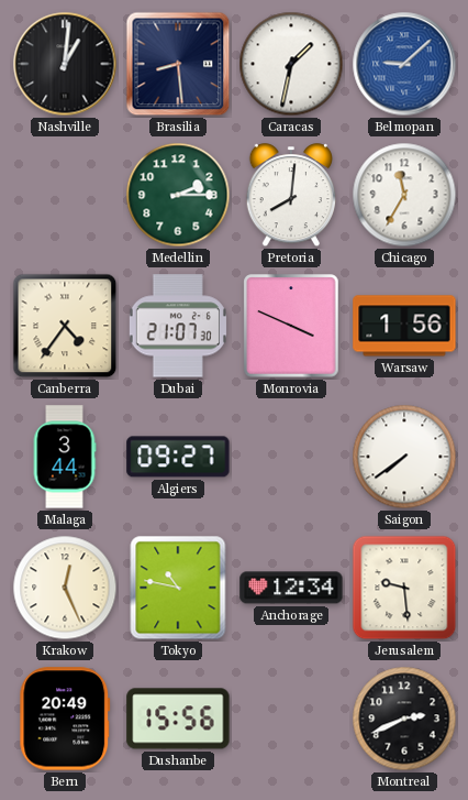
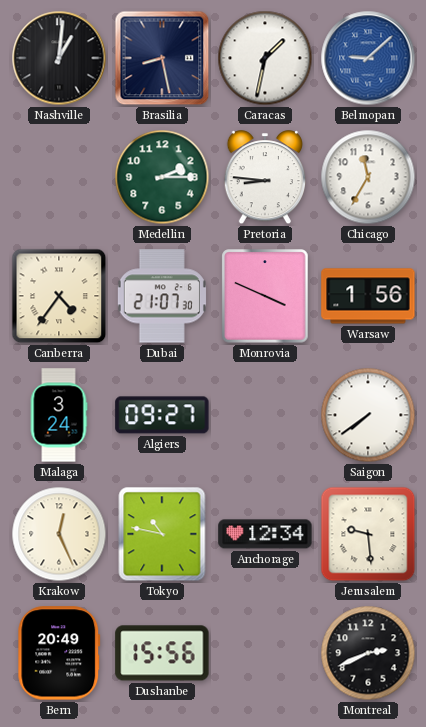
Brasilia: 8:29 -> 8:28 (162, 58)
Pretoria: 8:01 -> 8:46 (264, 178)
Malaga: 3:44 -> 3:24 (59, 415)
